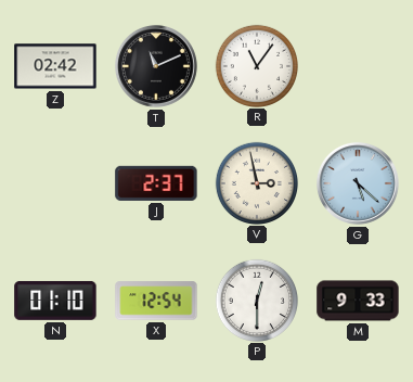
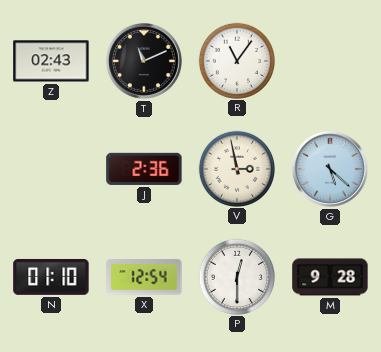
Z: 02:42 -> 02:43 (51, 61)
J: 2:37 -> 2:36 (144, 169)
M: 9:33 -> 9:28 (330, 277)
